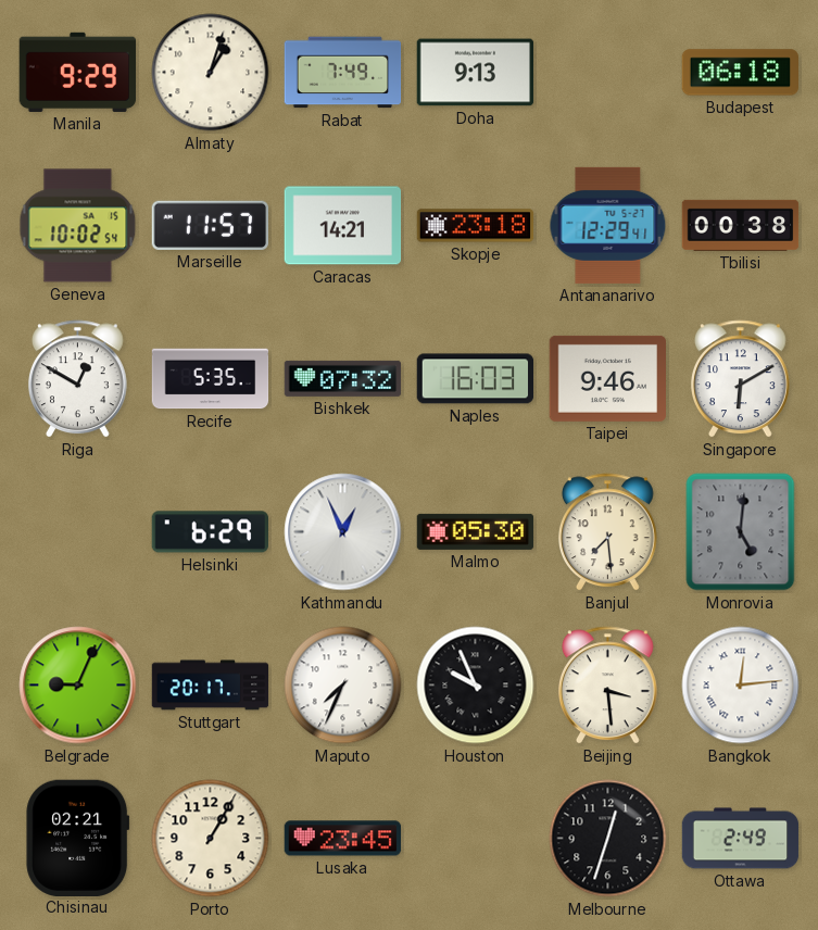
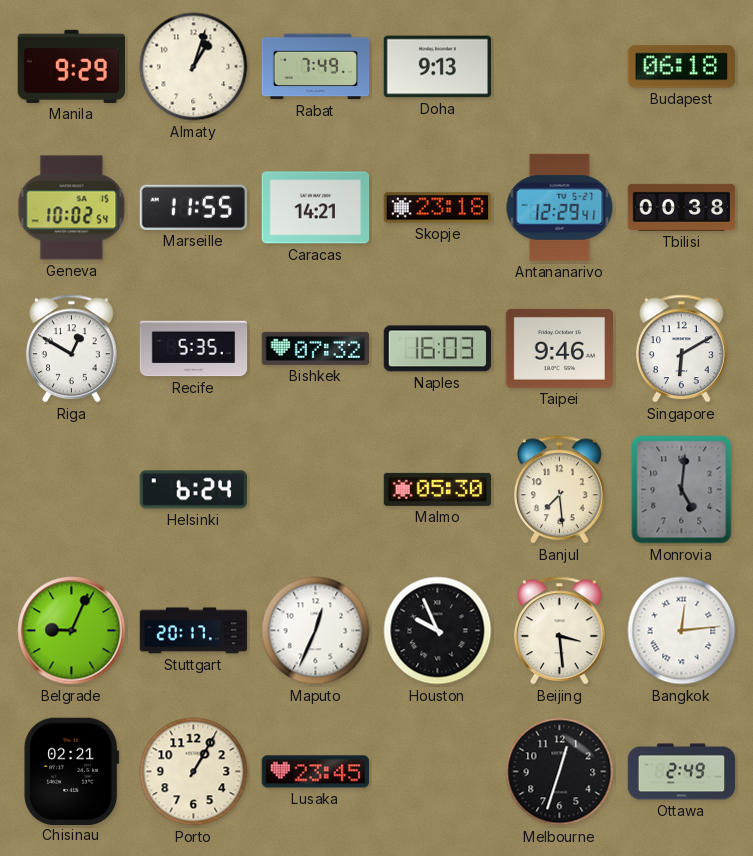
Marseille: 11:57 -> 11:55 (193, 207)
Helsinki: 6:29 -> 6:24 (193, 490)
Kathmandu: 12:56 -> none (343, 532)
Maputo: 7:34 -> 12:34 (316, 631)
